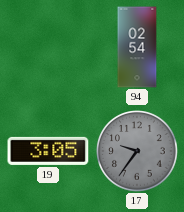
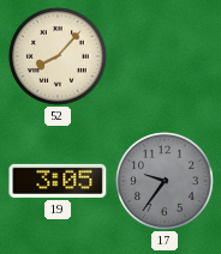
52: none -> 8:07 (59, 58)
94: 02:54 -> none (137, 47)
